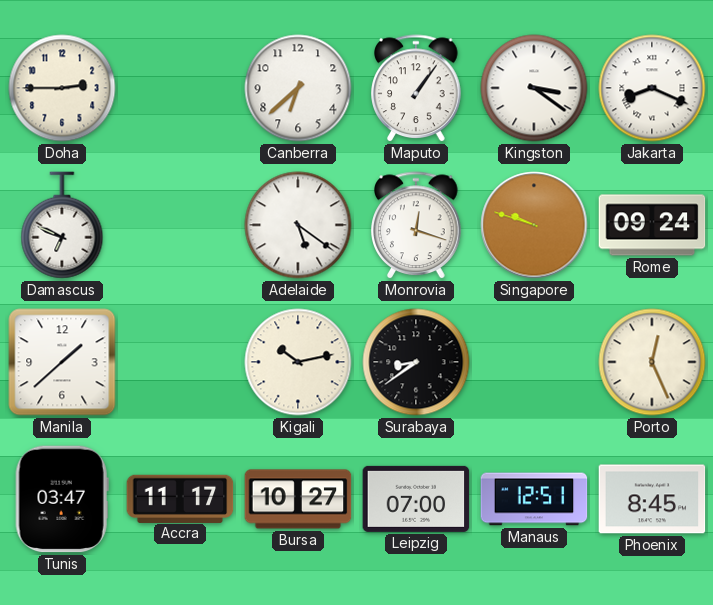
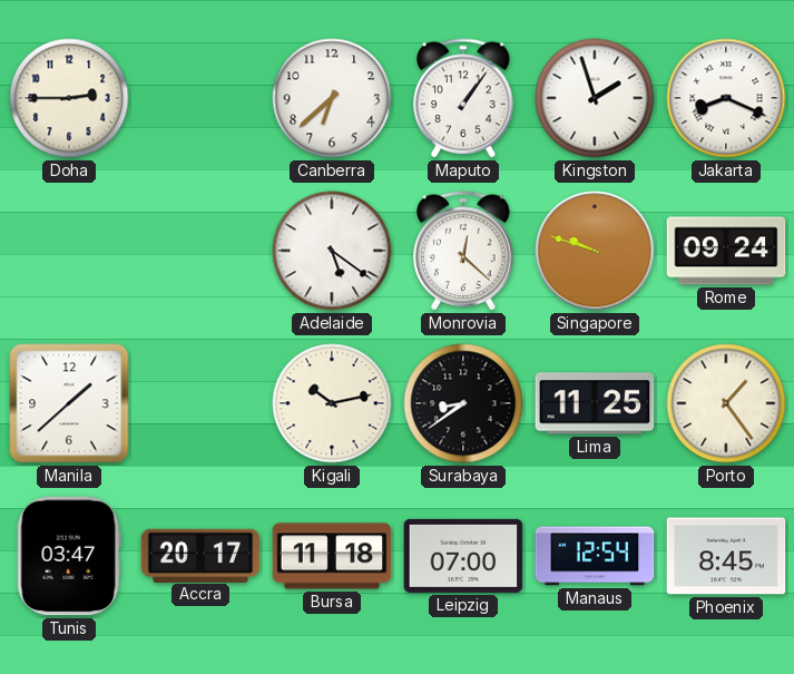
Kingston: 3:21 -> 1:57 (595, 98)
Damascus: 6:49 -> none (62, 225)
Monrovia: 12:18 -> 12:22 (463, 252)
Lima: none -> 11:25 (595, 403)
Porto: 12:26 -> 1:24 (726, 403)
Accra: 11:17 -> 20:17 (200, 555)
Bursa: 10:27 -> 11:18 (332, 556)
Manaus: 12:51 -> 12:54 (595, 556)
